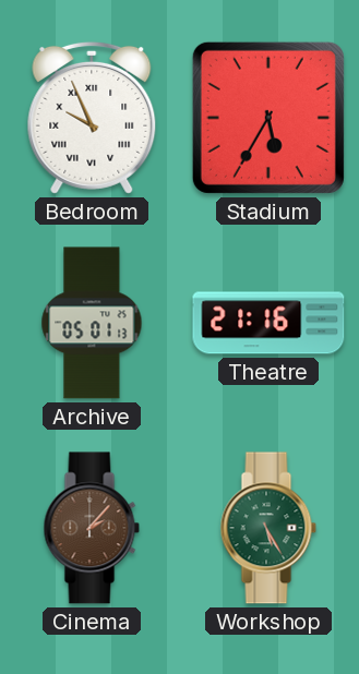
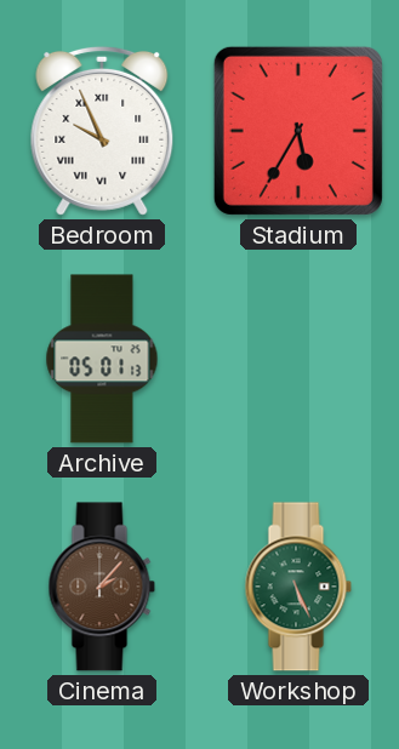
Theatre: 21:16 -> none (268, 323)
Workshop: 5:25 -> 5:26 (298, 587)
